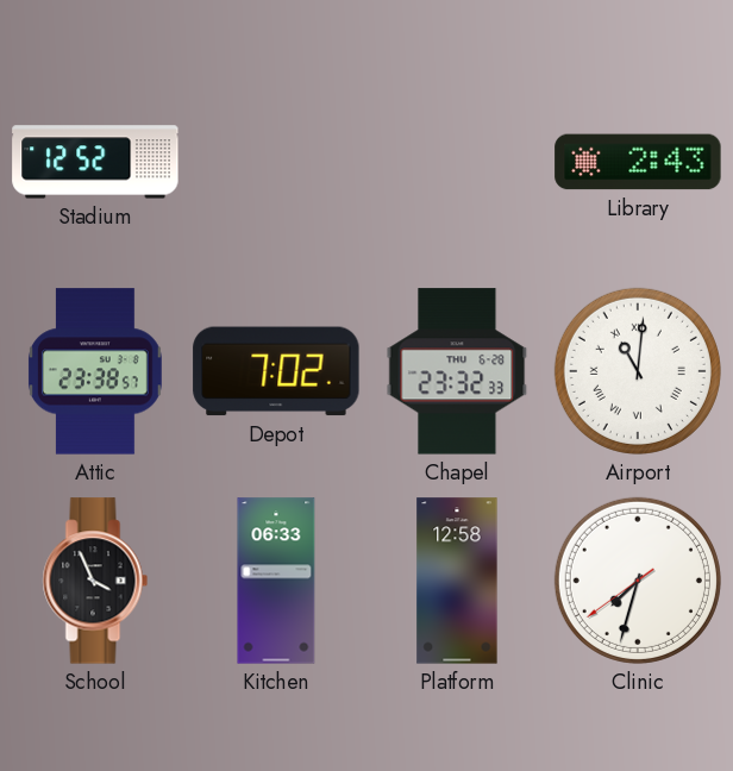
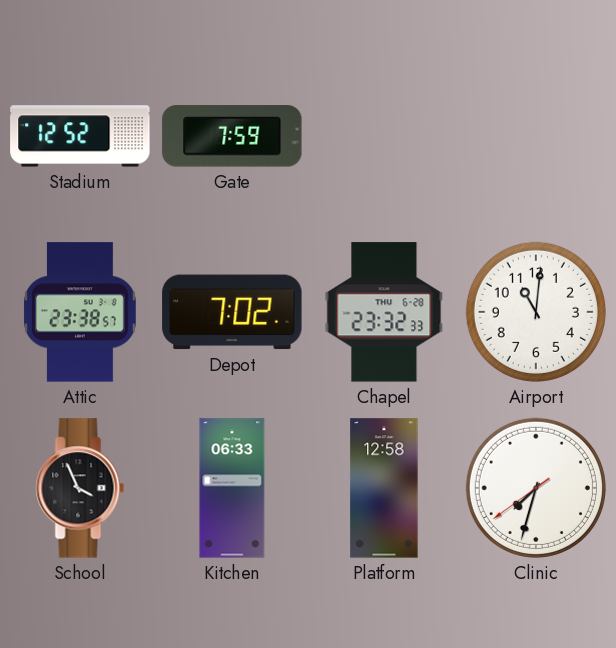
Gate: none -> 7:59 (232, 136)
Library: 2:43 -> none (638, 162)
Airport numerals: Roman -> Arabic (536, 312)
